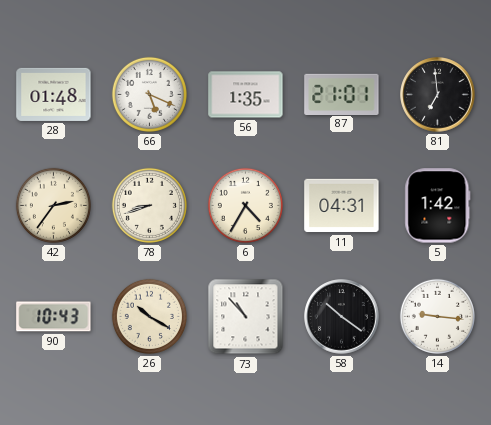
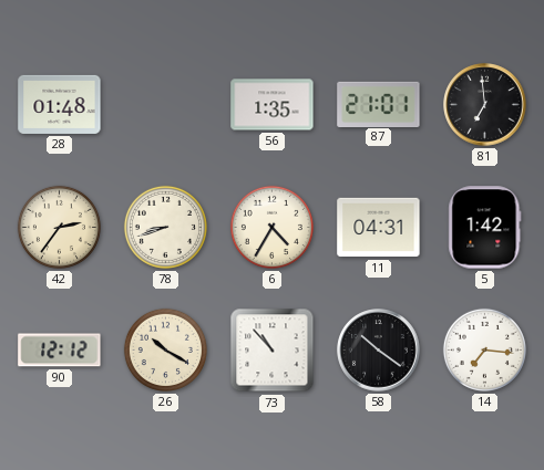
66: 5:19 -> none (149, 94)
90: 10:43 -> 12:12 (60, 351)
14: 9:16 -> 7:16 (484, 349)
